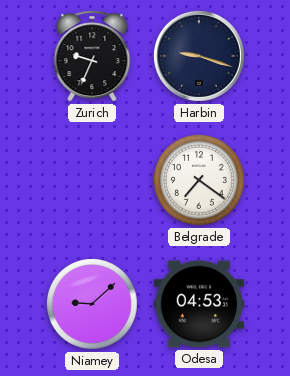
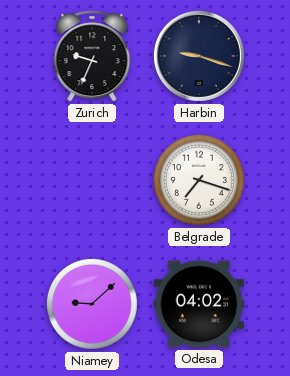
Belgrade: 7:21 -> 7:18 (199, 180)
Odesa: 04:53 -> 04:02 (199, 304)
